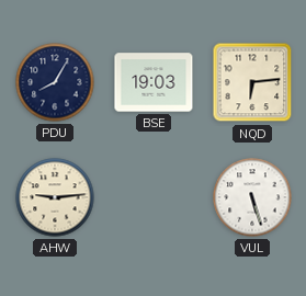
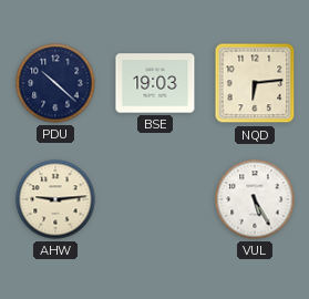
PDU: 8:05 -> 10:22 (55, 83)
VUL: 5:27 -> 5:25 (255, 199)
